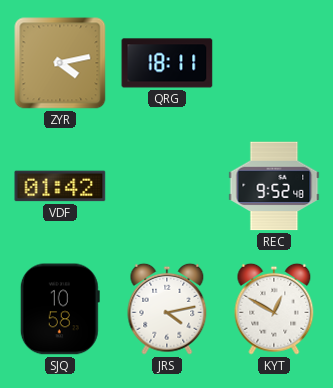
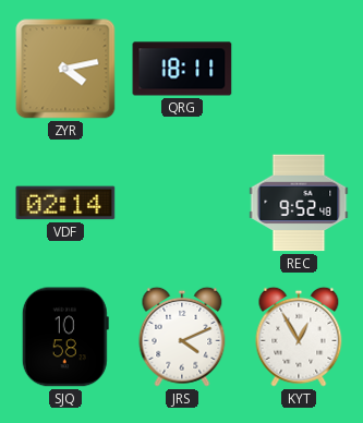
VDF: 01:42 -> 02:14 (65, 203)
JRS: 4:13 -> 4:11 (182, 337)
KYT: 12:50 -> 12:55 (299, 337)
